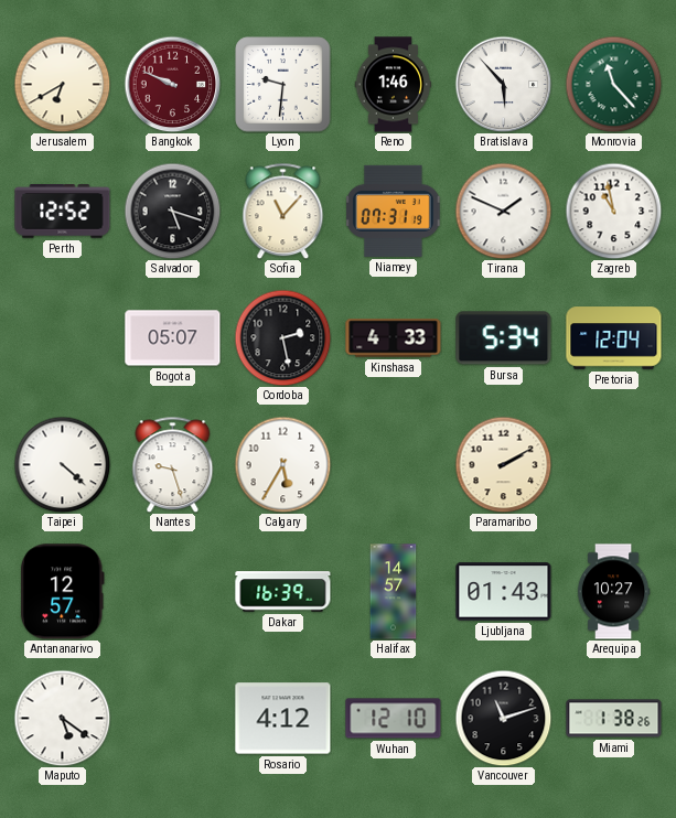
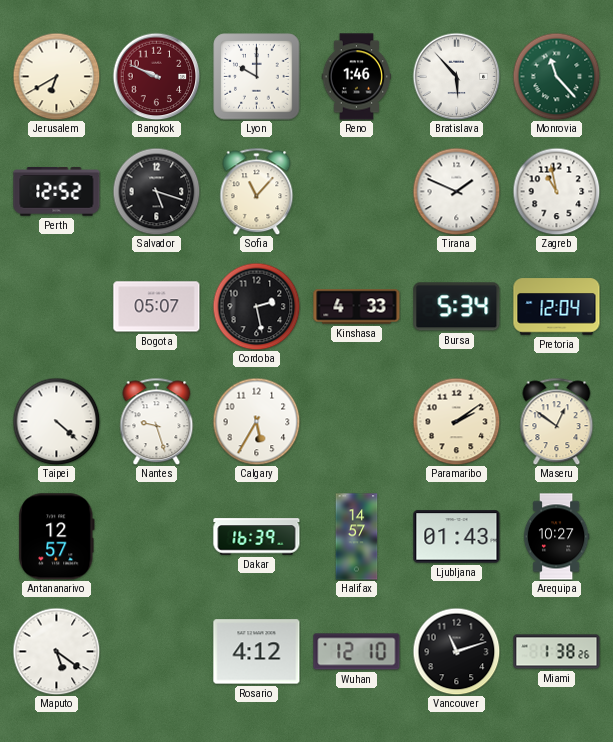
Lyon: 9:31 -> 10:00 (257, 77)
Niamey: 07:31 -> none (394, 211)
Paramaribo: 2:10 -> 2:09 (456, 421)
Maseru: none -> 12:51 (557, 421)
